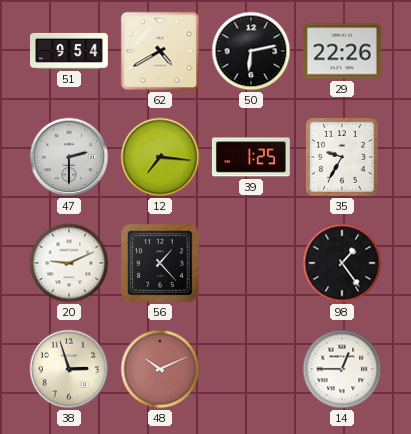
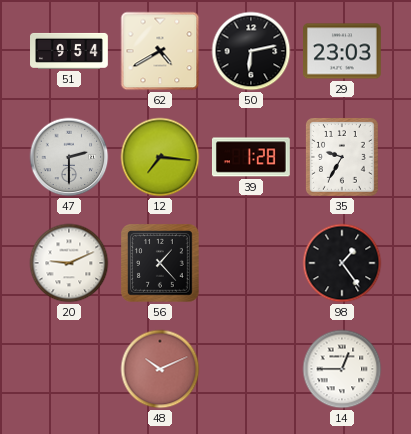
29: 22:26 -> 23:03 (343, 51)
39: 1:25 -> 1:28 (251, 157)
38: 2:57 -> none (69, 369)
